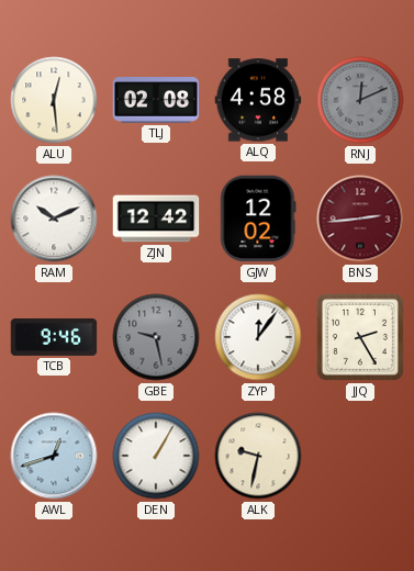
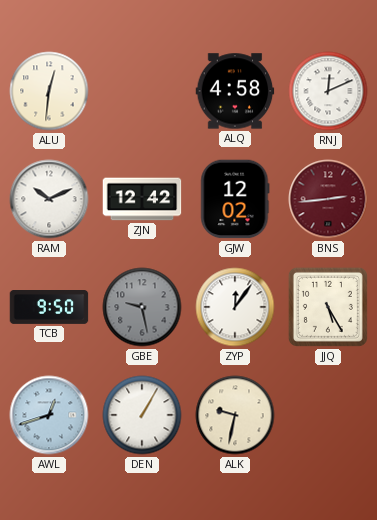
ALU: 12:29 -> 12:31 (49, 91)
TLJ: 02:08 -> none (156, 100)
RNJ dial: grey -> white (328, 91)
TCB: 9:46 -> 9:50 (49, 308)
JJQ: 2:25 -> 5:25 (328, 307)
